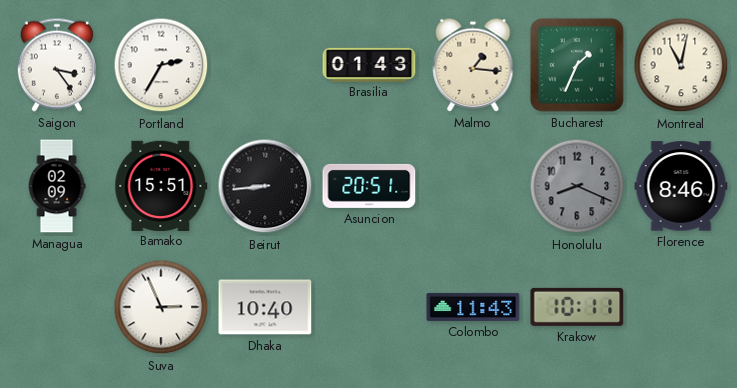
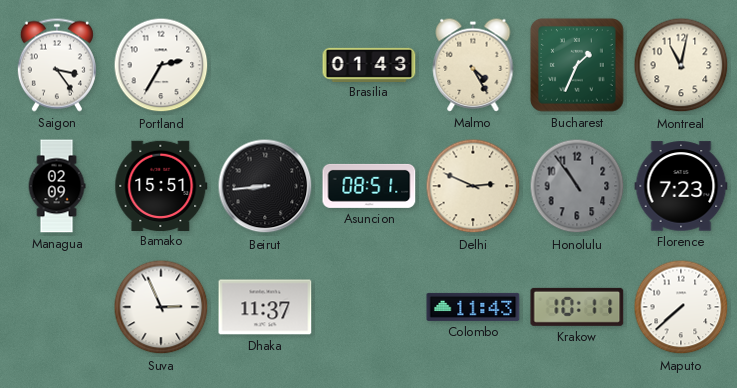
Malmo: 1:16 -> 4:25 (473, 65)
Asuncion: 20:51 -> 08:51 (369, 186)
Delhi: none -> 2:49 (473, 186)
Honolulu: 8:19 -> 10:54 (577, 186)
Florence: 8:46 -> 7:23 (681, 186)
Dhaka: 10:40 -> 11:37 (265, 307)
Maputo: none -> 7:38 (681, 307)
